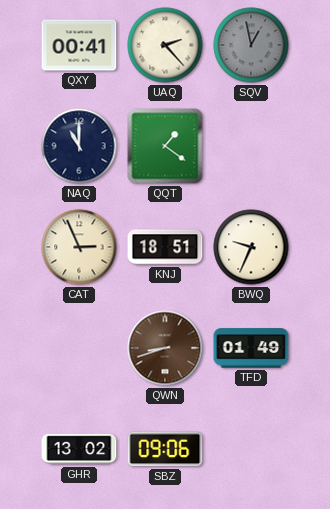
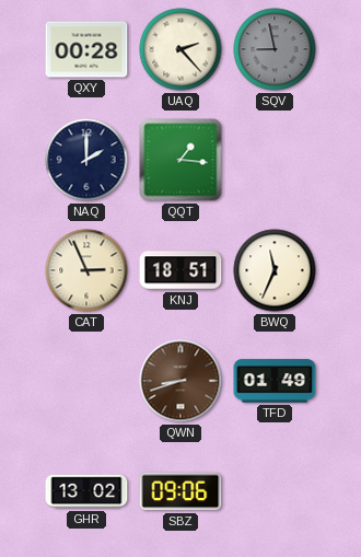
QXY: 00:41 -> 00:28 (86, 49)
SQV: 12:58 -> 8:58 (275, 49)
NAQ: 11:00 -> 2:00 (86, 160)
QQT: 1:21 -> 1:16 (180, 160)
BWQ: 9:34 -> 11:34 (275, 270)
